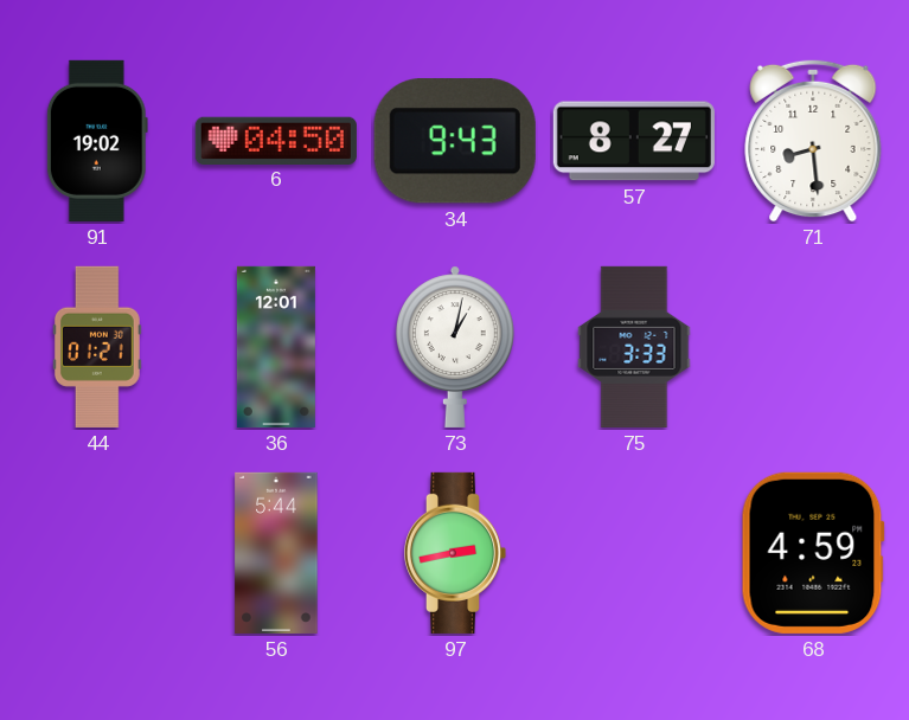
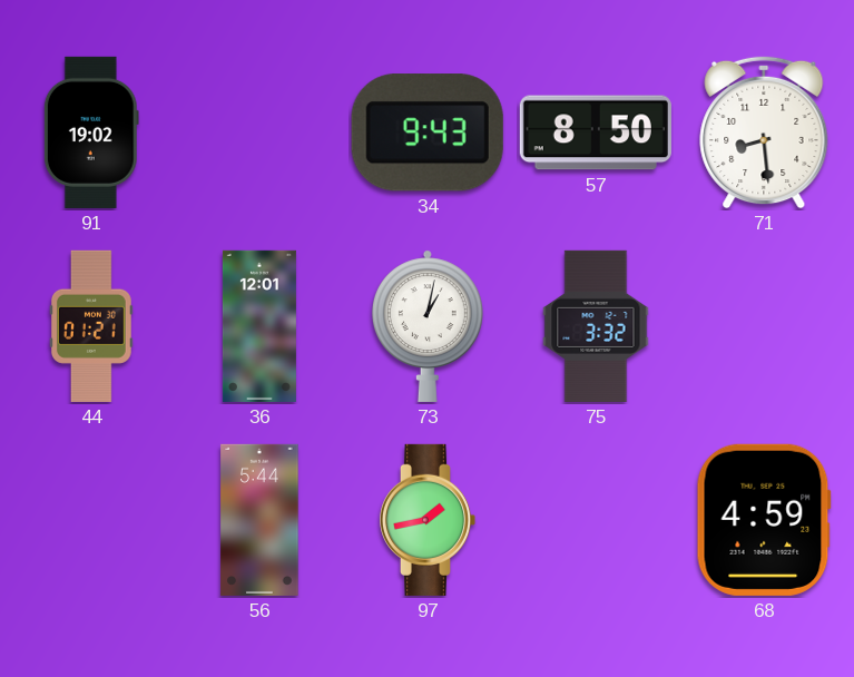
6: 04:50 -> none (276, 140)
57: 8:27 -> 8:50 (596, 133)
75: 3:33 -> 3:32 (596, 326)
97: 2:43 -> 1:43 (428, 520)
